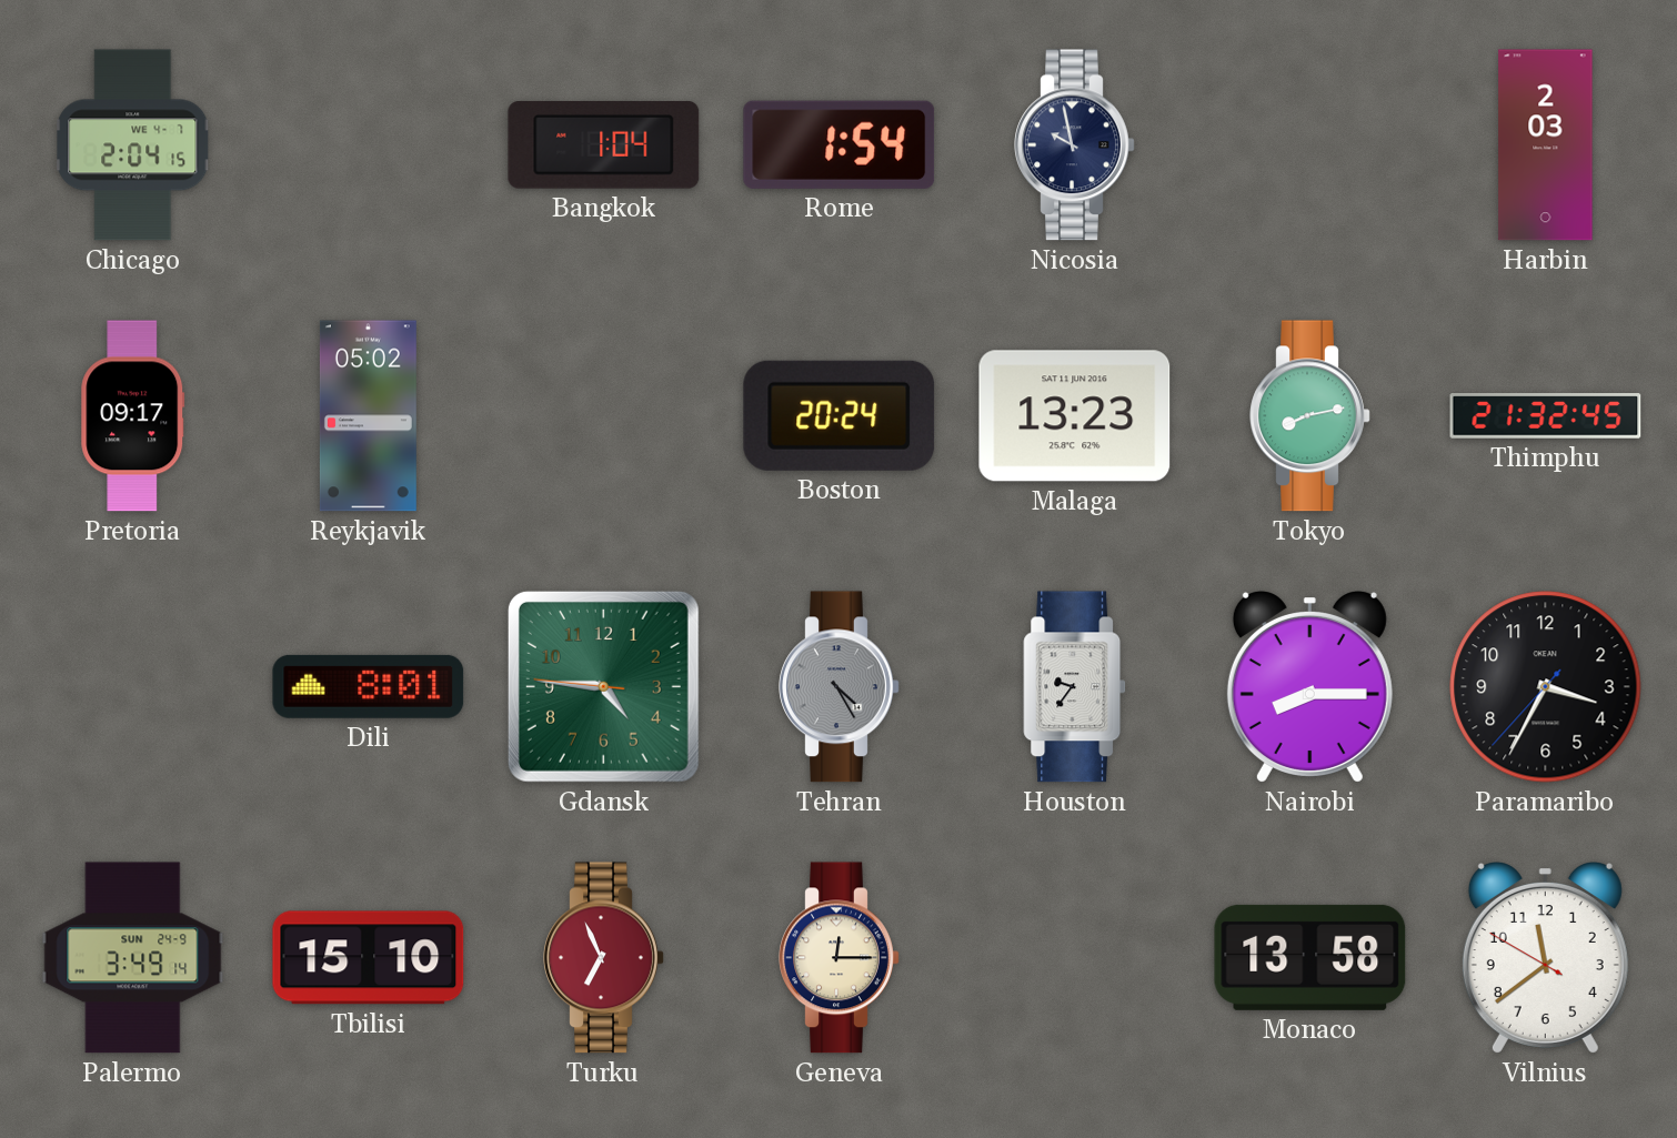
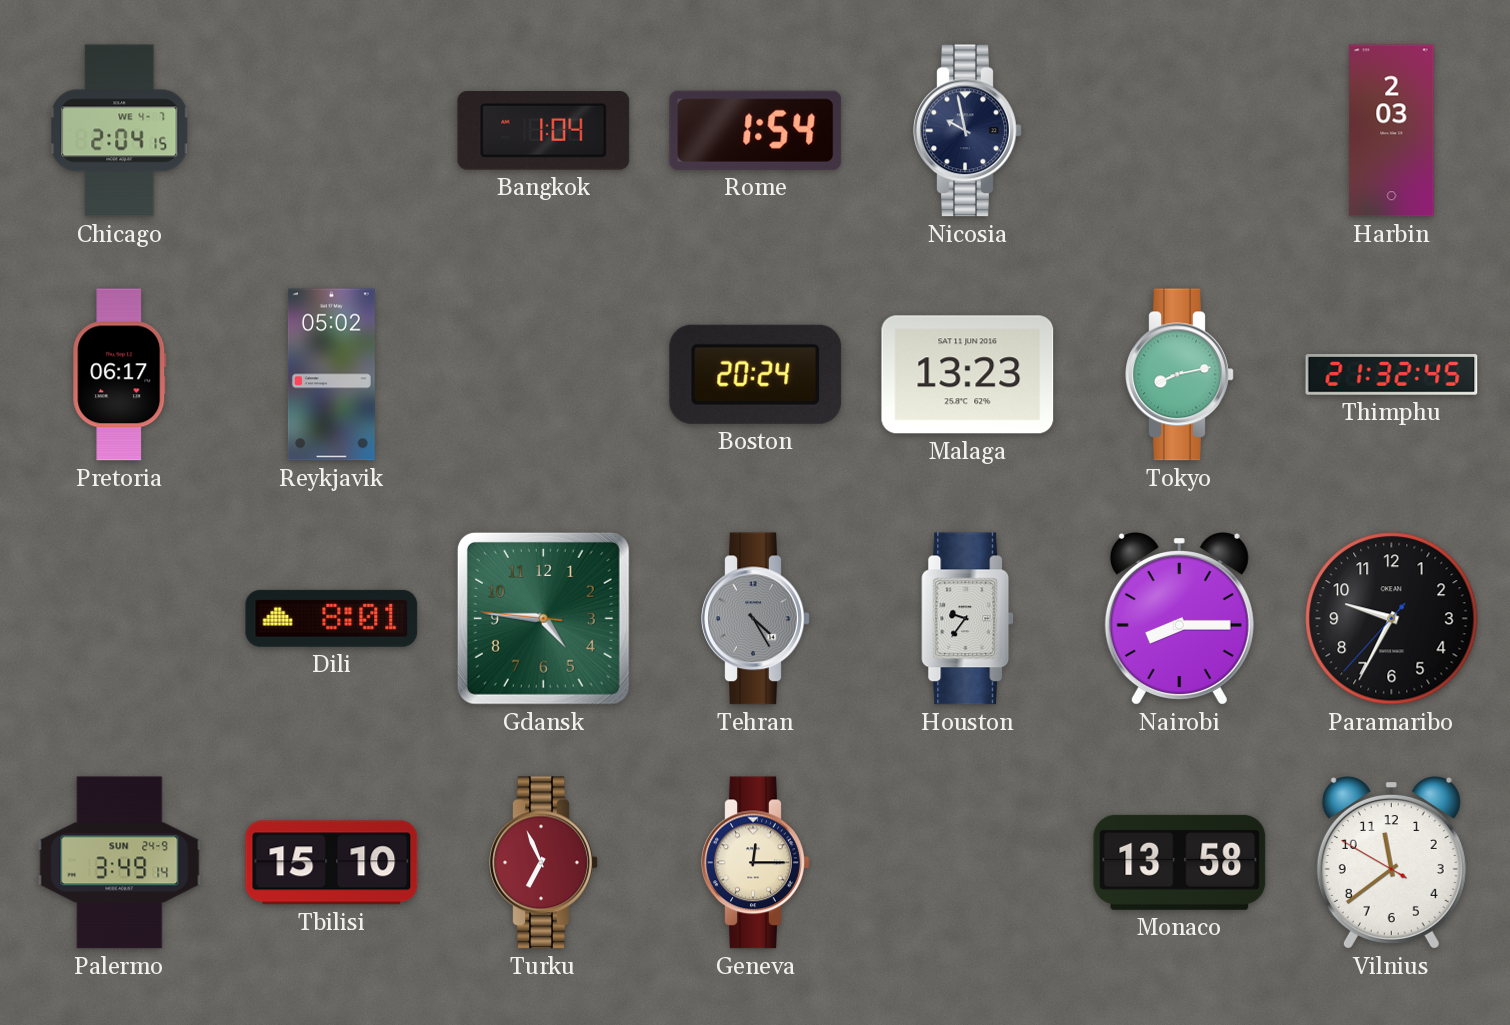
Pretoria: 09:17 -> 06:17 (120, 375)
Paramaribo: 3:34 -> 9:34 (1392, 619)
